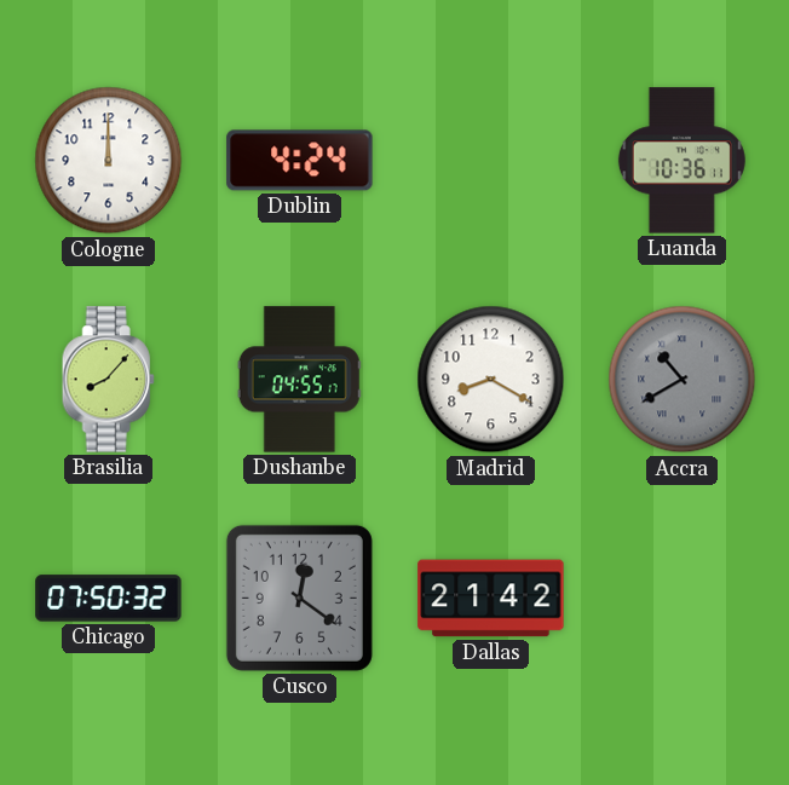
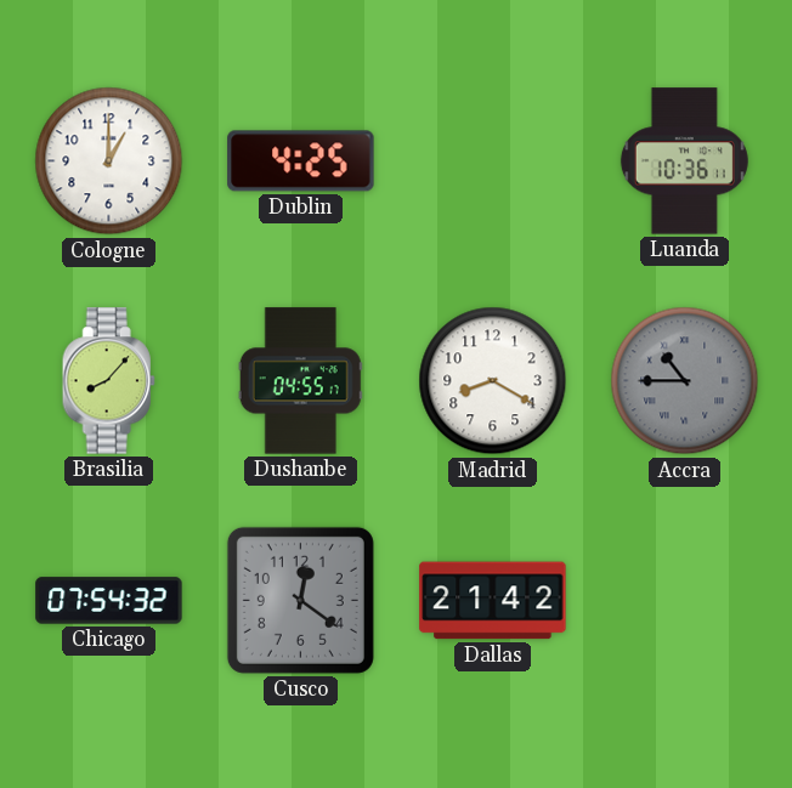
Cologne: 12:00 -> 1:00 (109, 161)
Dublin: 4:24 -> 4:25 (301, 161)
Accra: 10:40 -> 10:45 (685, 381)
Chicago: 07:50 -> 07:54 (109, 601)
